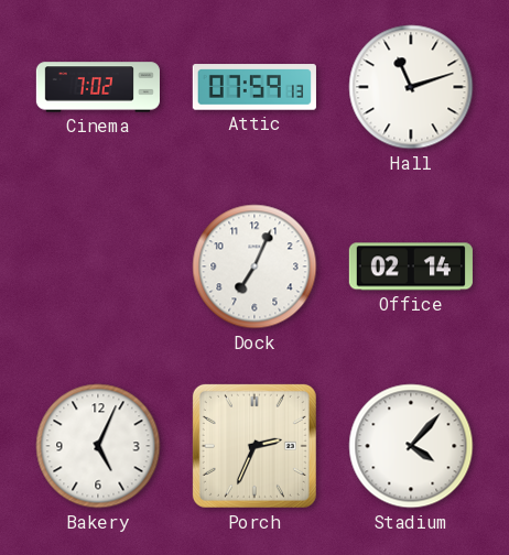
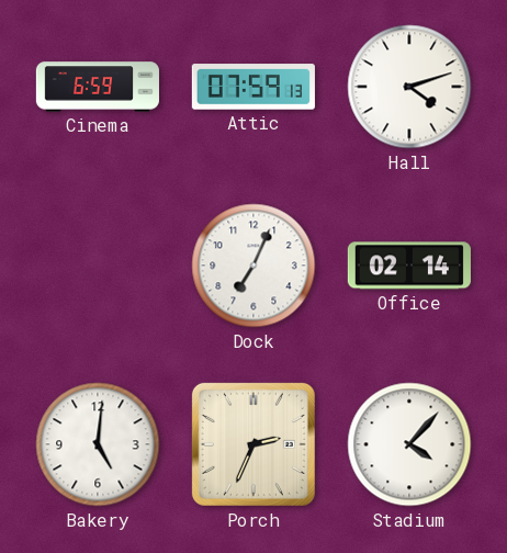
Cinema: 7:02 -> 6:59 (98, 87)
Hall: 11:12 -> 4:12 (409, 87)
Bakery: 5:04 -> 5:01 (98, 444)
